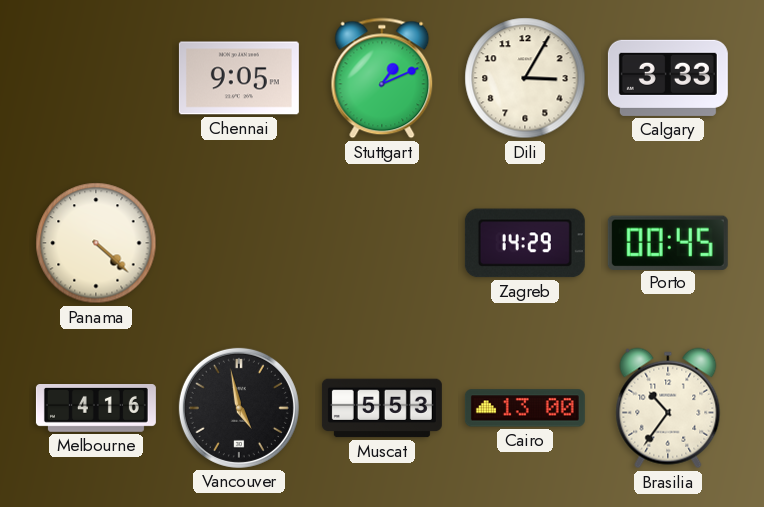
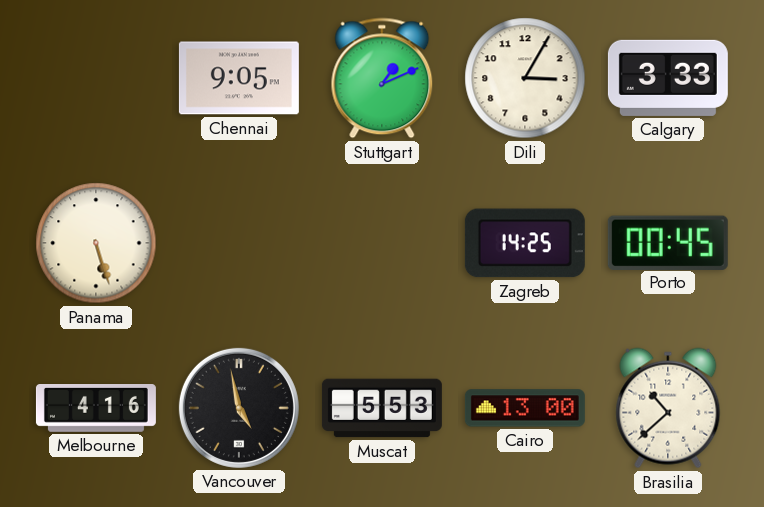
Panama: 4:22 -> 5:27 (96, 243)
Zagreb: 14:29 -> 14:25 (525, 243)
Brasilia: 10:36 -> 10:38 (668, 408)
